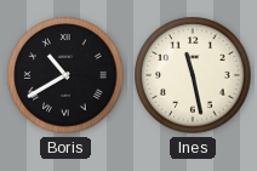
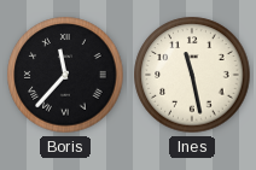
Boris: 10:40 -> 11:37 (65, 75)
